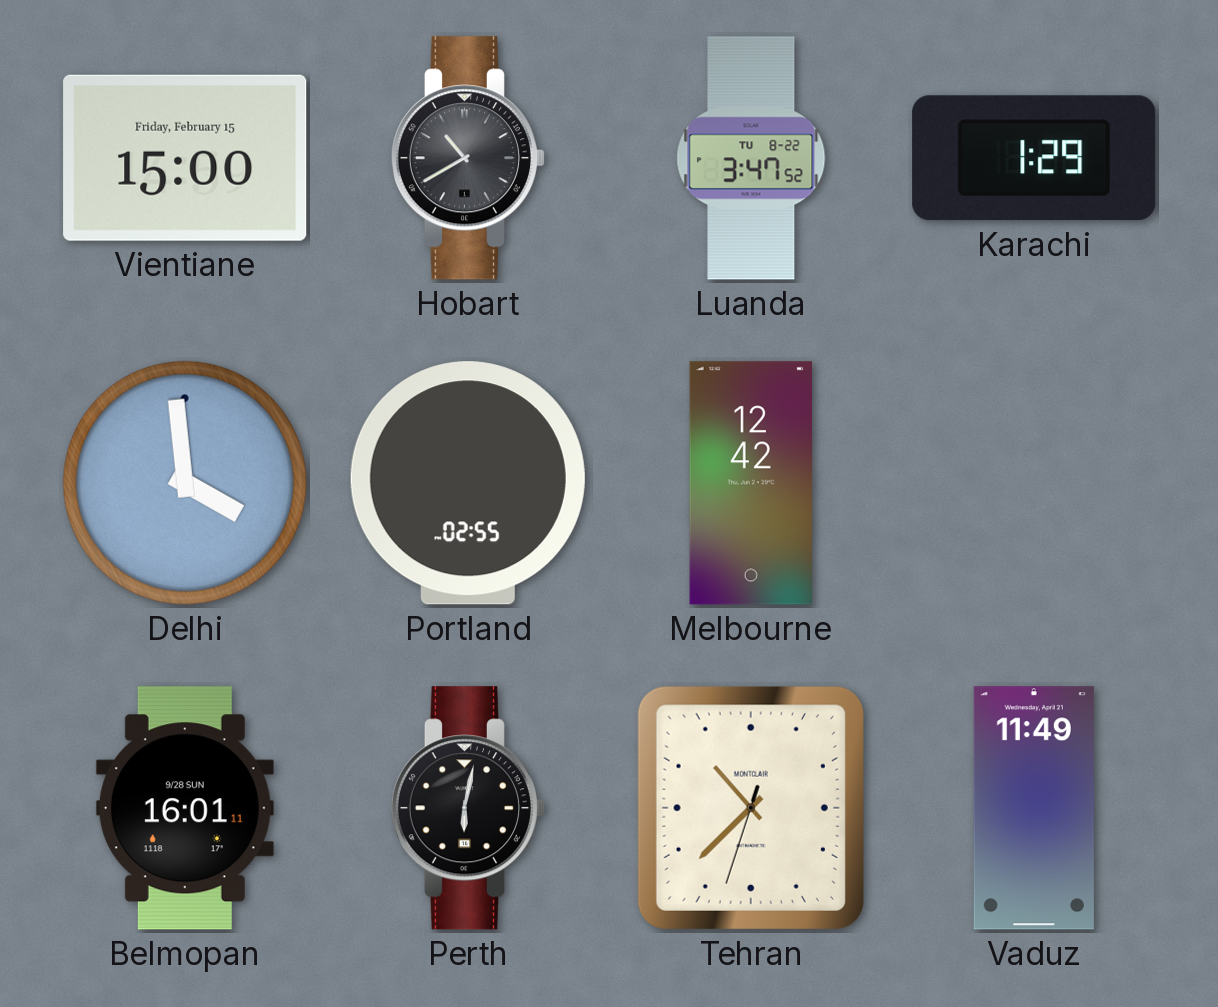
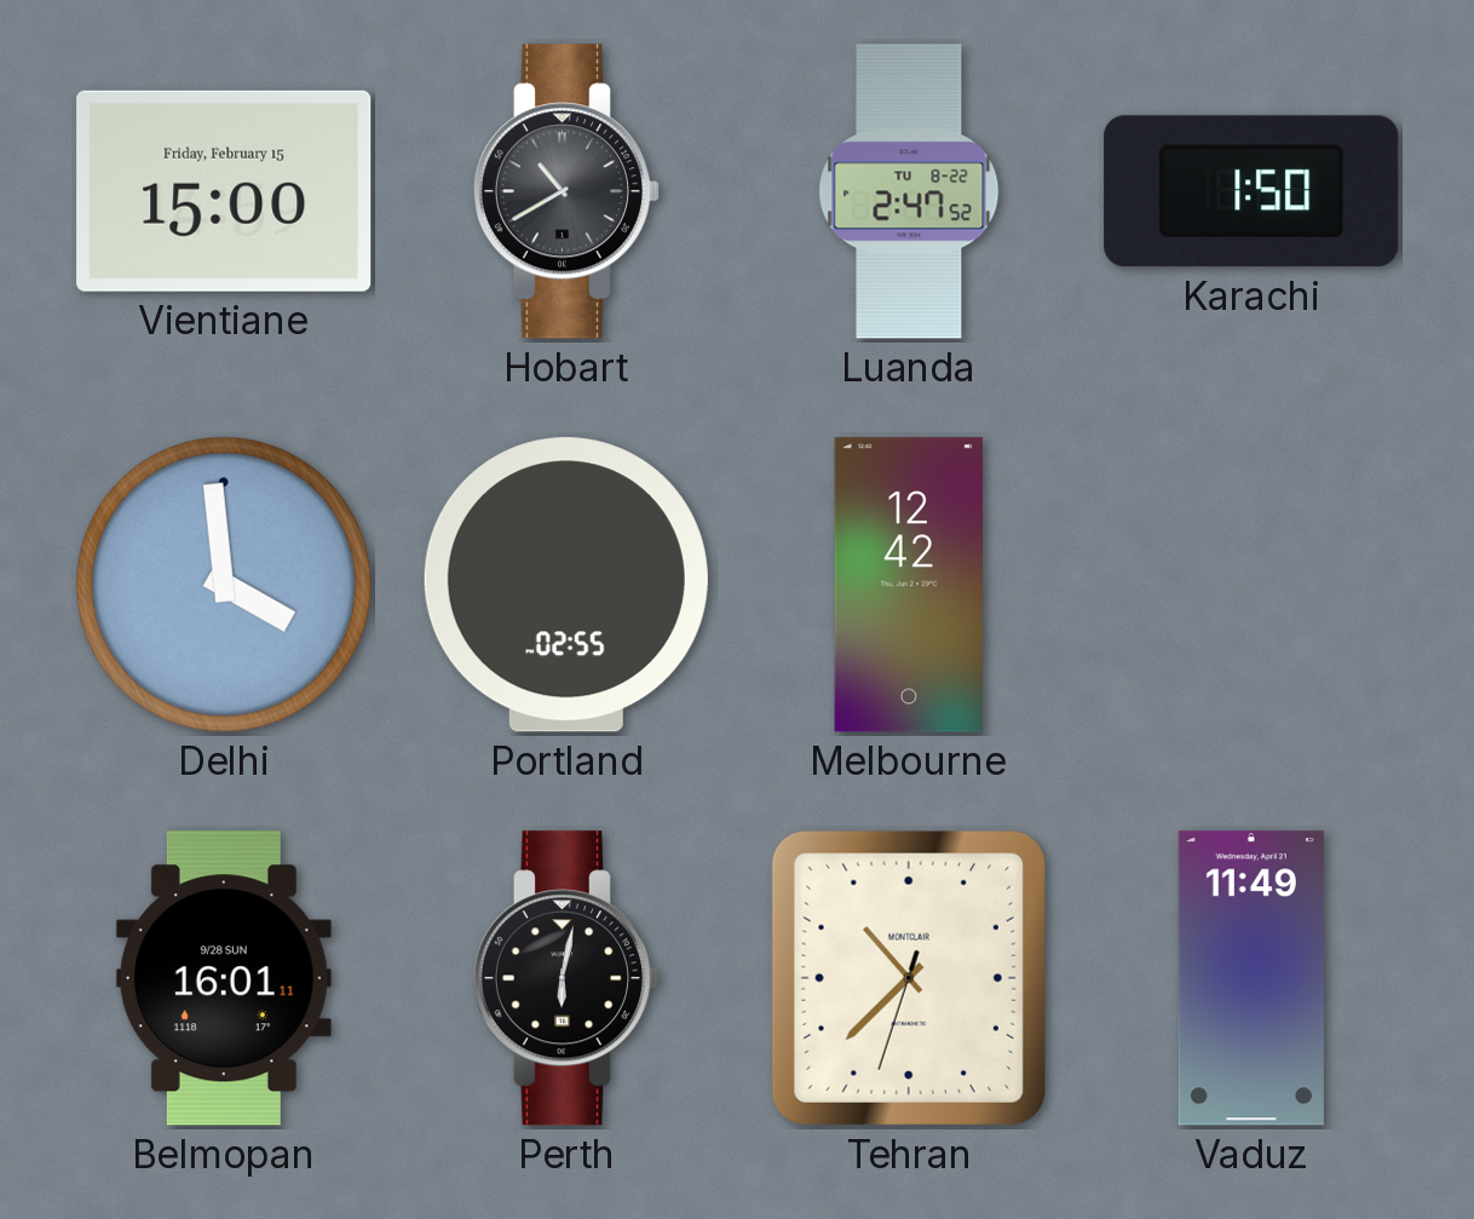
Luanda: 3:47 -> 2:47 (909, 191)
Karachi: 1:29 -> 1:50 (1251, 191)
